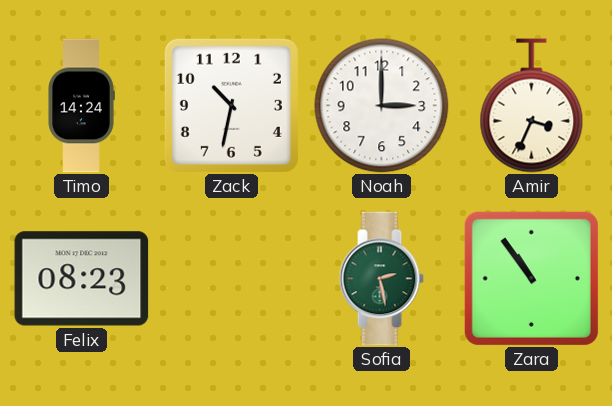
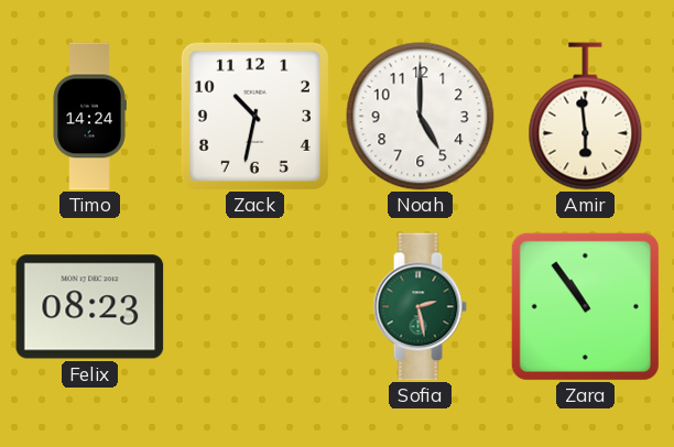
Noah: 3:00 -> 5:00 (421, 117)
Amir: 3:34 -> 5:59 (586, 117)
